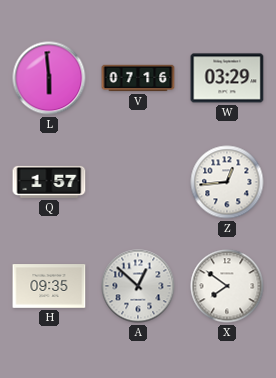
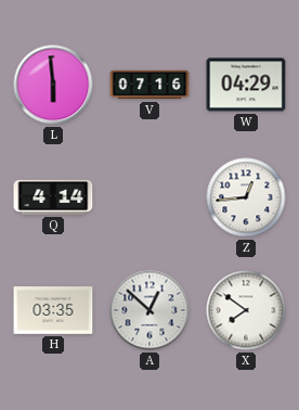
W: 03:29 -> 04:29 (246, 85)
Q: 1:57 -> 4:14 (53, 197)
H: 09:35 -> 03:35 (53, 310)
